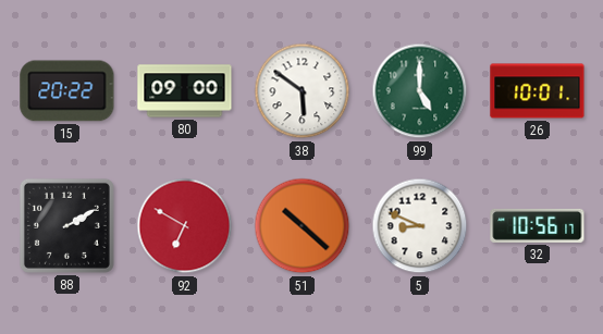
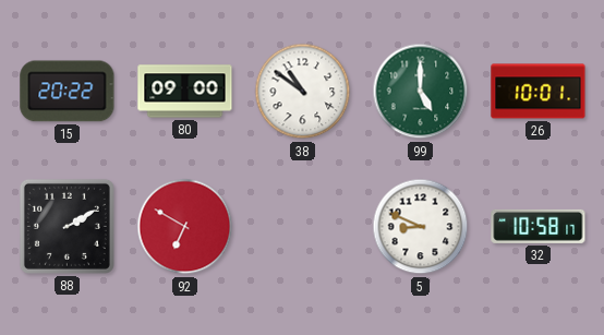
38: 5:51 -> 10:51 (303, 92)
51: 10:22 -> none (303, 226)
32: 10:56 -> 10:58 (539, 226)
